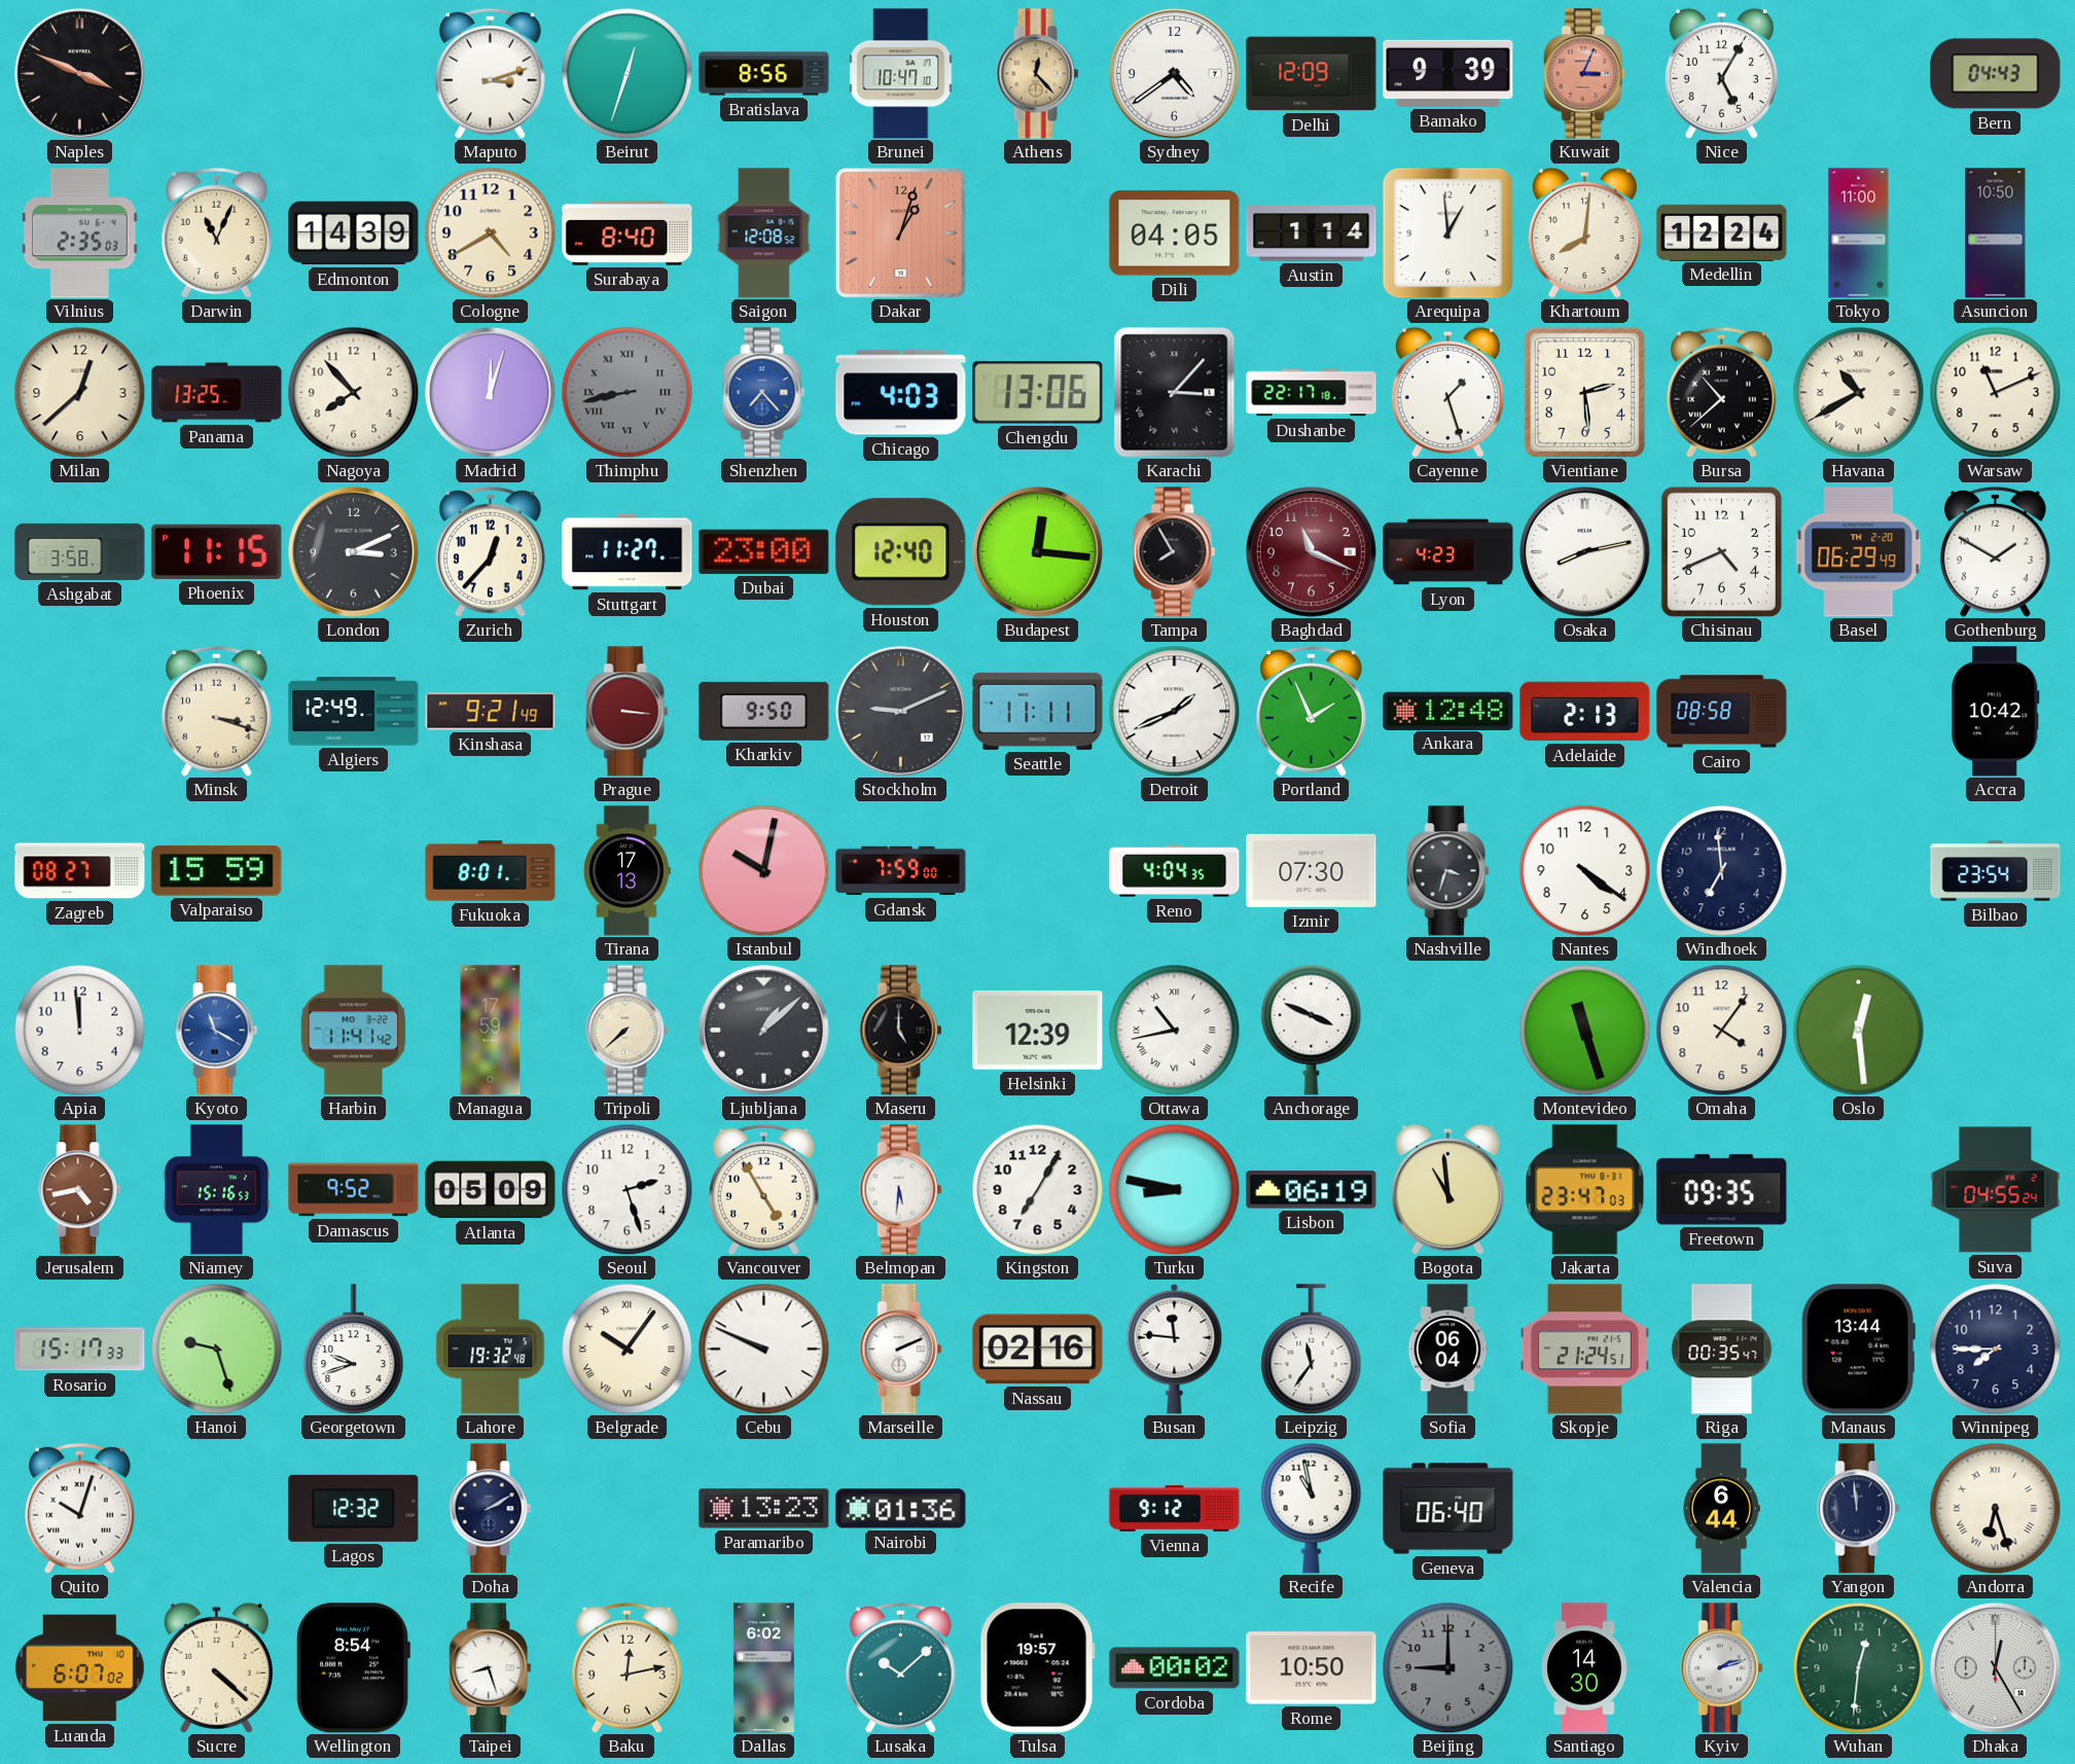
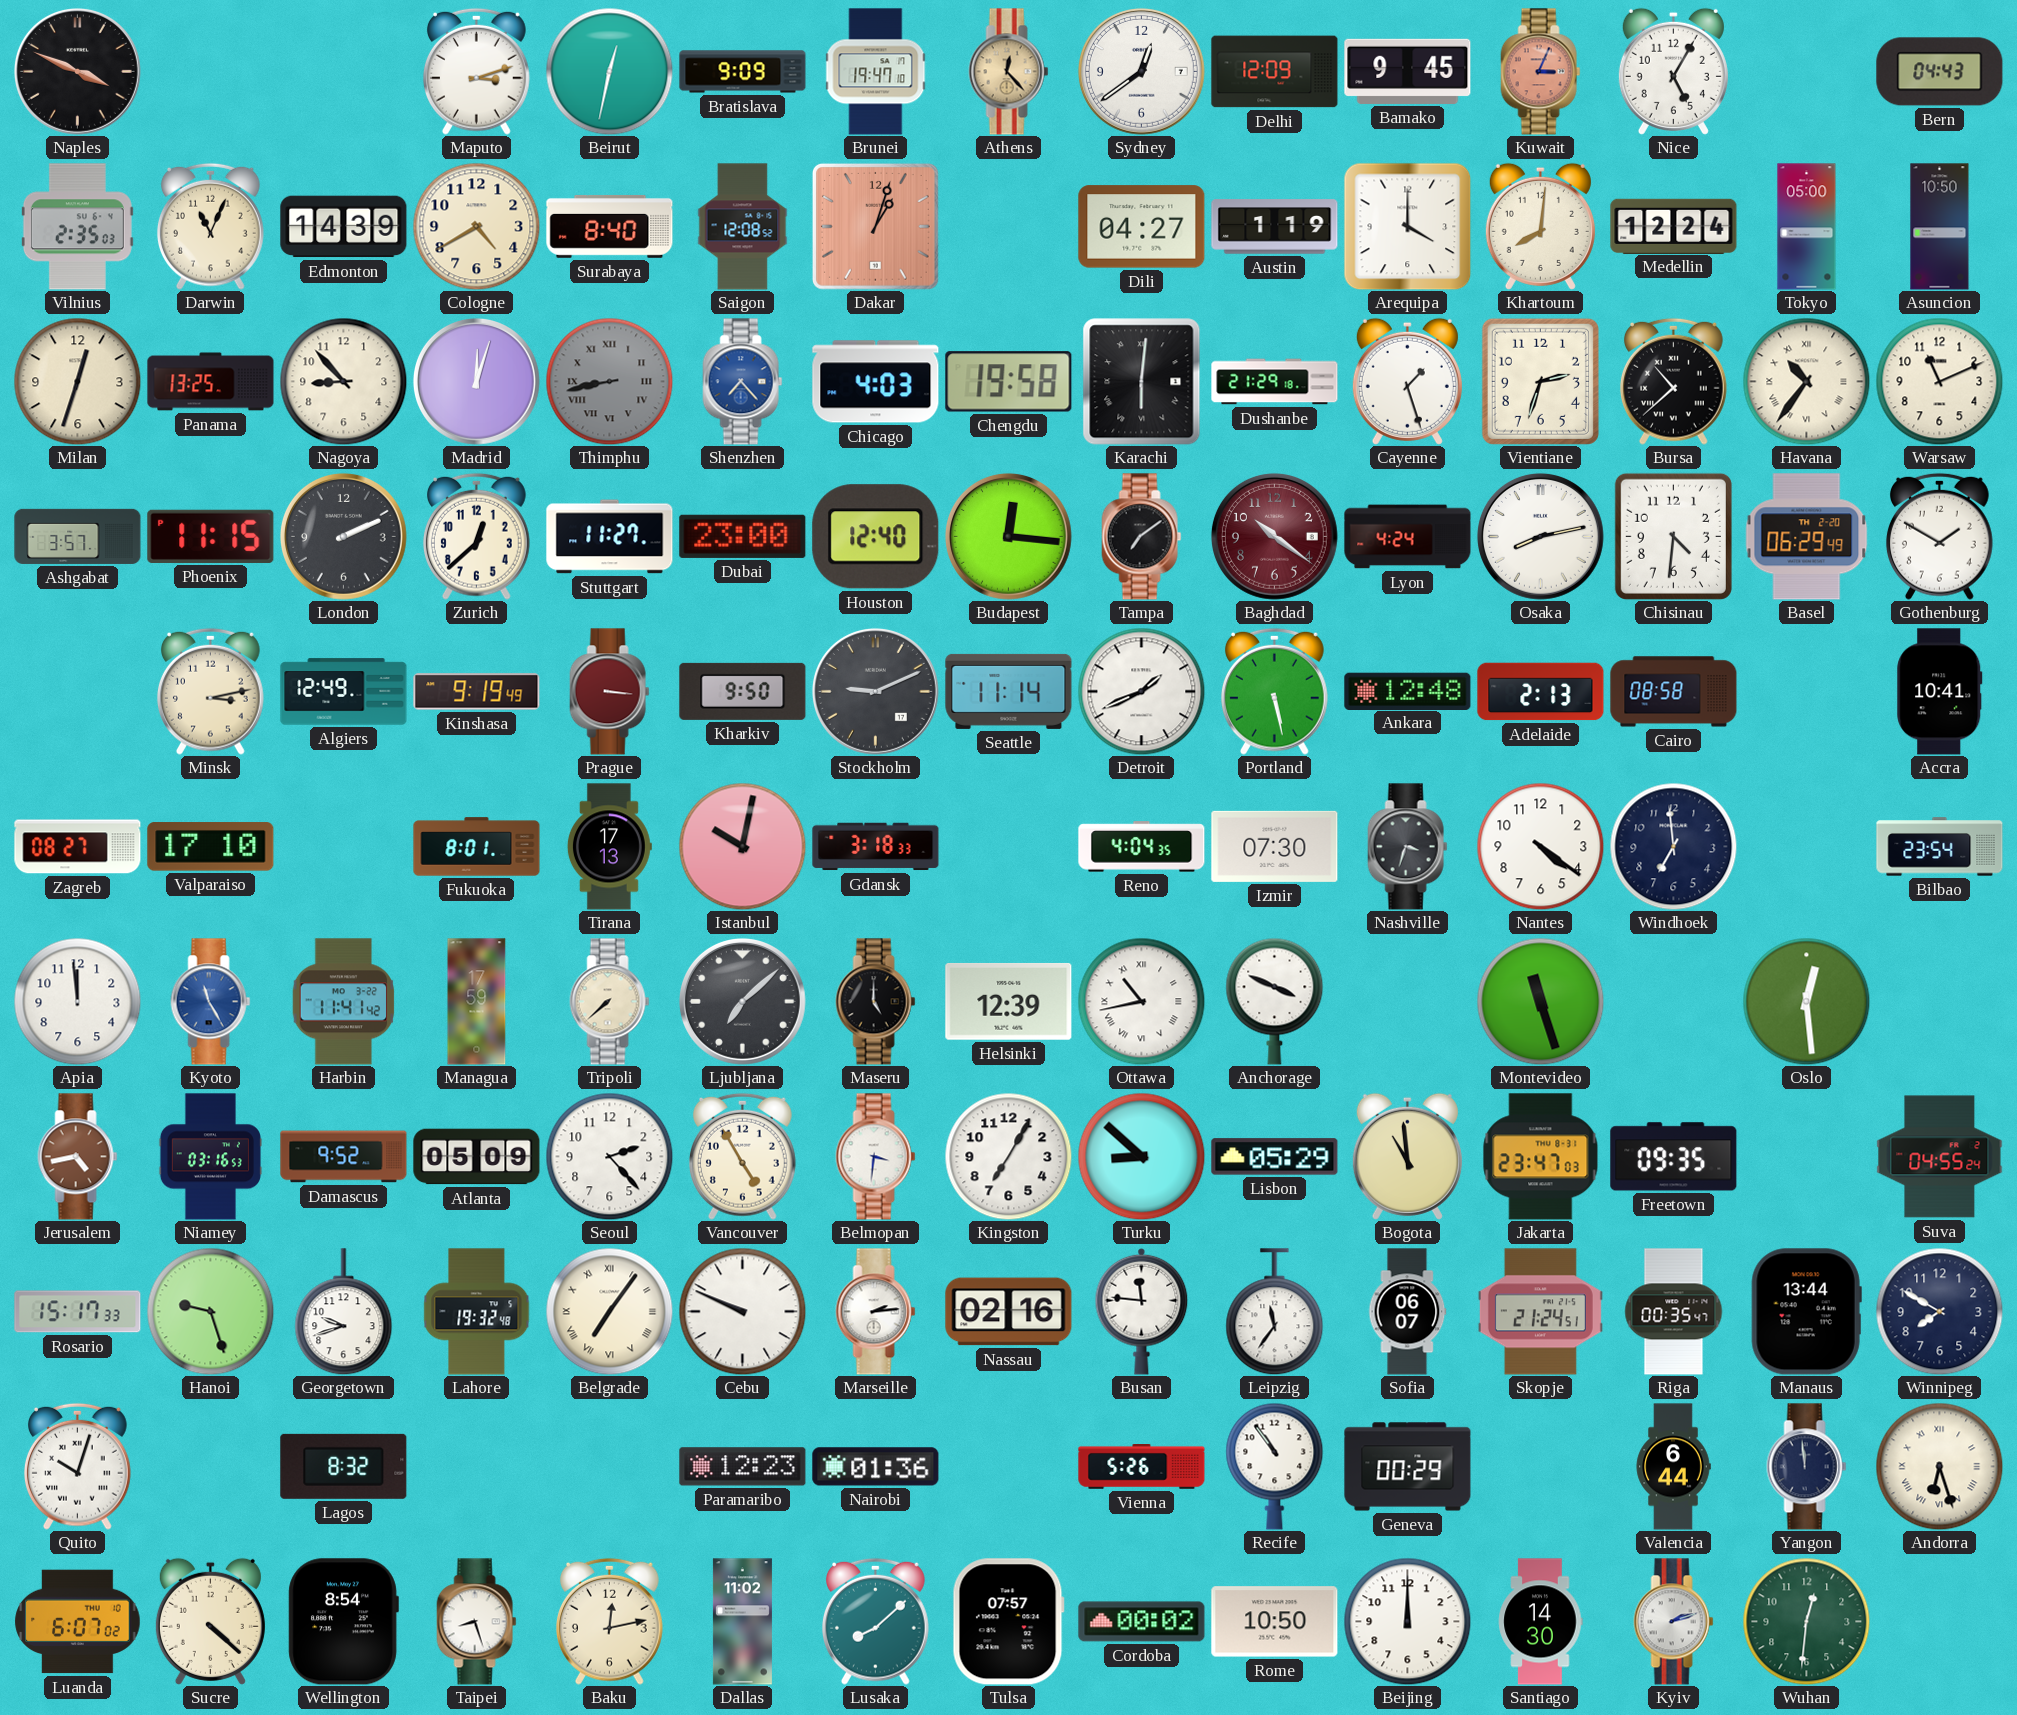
Beirut: 12:33 -> 12:32 (609, 71)
Bratislava: 8:56 -> 9:09 (743, 72)
Brunei: 10:47 -> 19:47 (876, 72)
Sydney: 4:39 -> 12:39 (1141, 71)
Bamako: 9:39 -> 9:45 (1408, 71)
Dili: 04:05 -> 04:27 (1142, 227)
Austin: 1:14 -> 1:19 (1275, 227)
Arequipa: 12:59 -> 4:00 (1407, 226)
Tokyo: 11:00 -> 05:00 (1807, 227)
Milan: 12:38 -> 12:33 (77, 381)
Nagoya: 7:53 -> 8:53 (343, 381)
Chengdu: 13:06 -> 19:58 (1009, 382)
Karachi: 3:07 -> 6:01 (1142, 382)
Dushanbe: 22:17 -> 21:29 (1275, 382)
Vientiane: 2:29 -> 2:33 (1540, 381)
Havana: 10:40 -> 10:36 (1806, 381)
Ashgabat: 3:58 -> 3:57 (78, 536)
London: 3:11 -> 2:11 (343, 536)
Zurich: 12:37 -> 12:38 (476, 536)
Tampa: 7:55 -> 7:09 (1142, 537)
Baghdad: 11:19 -> 10:21 (1274, 536)
Lyon: 4:23 -> 4:24 (1408, 537)
Chisinau: 4:41 -> 4:31 (1673, 536)
Minsk: 3:18 -> 3:13 (210, 691)
Kinshasa: 9:21 -> 9:19 (477, 692)
Seattle: 11:11 -> 11:14 (1009, 691)
Portland: 1:56 -> 5:28 (1274, 691)
Accra: 10:42 -> 10:41 (1940, 692)
Valparaiso: 15:59 -> 17:10 (211, 847)
Gdansk: 7:59 -> 3:18 (876, 847)
Kyoto: 11:20 -> 11:25 (211, 1002)
Ljubljana: 1:08 -> 7:08 (742, 1001)
Omaha: 4:06 -> none (1721, 1030)
Niamey: 15:16 -> 03:16 (210, 1157)
Seoul: 2:27 -> 2:23 (609, 1156)
Belmopan: 5:31 -> 3:31 (876, 1157)
Turku: 8:47 -> 8:52 (1141, 1156)
Lisbon: 06:19 -> 05:29 (1275, 1157)
Belgrade: 10:06 -> 7:06 (609, 1311)
Marseille: 2:11 -> 2:14 (876, 1312)
Sofia: 06:04 -> 06:07 (1407, 1312)
Winnipeg: 7:45 -> 7:50 (1939, 1311)
Lagos: 12:32 -> 8:32 (344, 1466)
Doha: 2:10 -> none (491, 1509)
Paramaribo: 13:23 -> 12:23 (743, 1467)
Vienna: 9:12 -> 5:26 (1142, 1467)
Recife: 10:58 -> 10:54 (1275, 1466)
Geneva: 06:40 -> 00:29 (1408, 1467)
Dallas: 6:02 -> 11:02 (742, 1622)
Lusaka: 10:08 -> 8:08 (875, 1621)
Tulsa: 19:57 -> 07:57 (1008, 1622)
Beijing: 9:00 -> 12:00 (1407, 1621)
Beijing dial: grey -> white (1407, 1621)
Dhaka: 12:25 -> none (1995, 1667)
